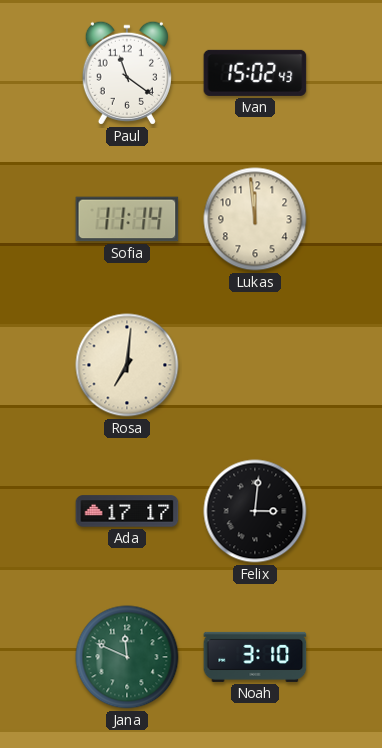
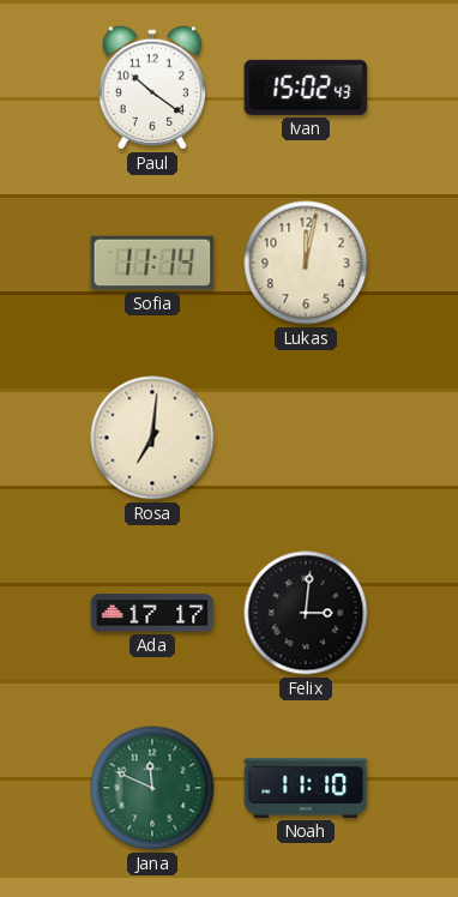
Paul: 11:21 -> 10:21 (152, 88)
Lukas: 11:59 -> 12:02 (306, 263)
Noah: 3:10 -> 11:10 (306, 788)
